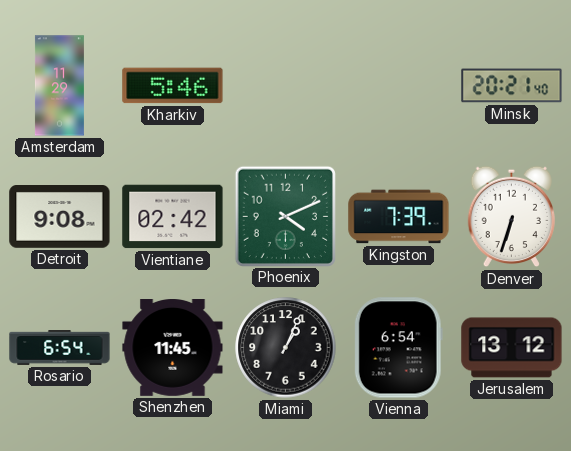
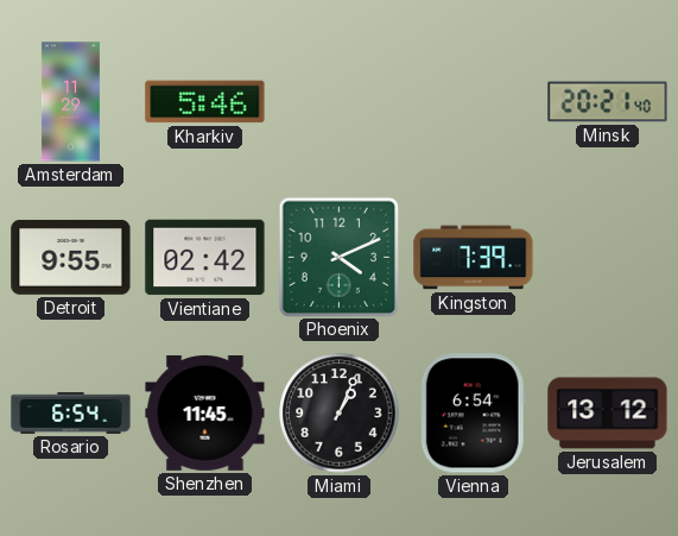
Detroit: 9:08 -> 9:55 (71, 258)
Denver: 6:33 -> none (511, 217)
